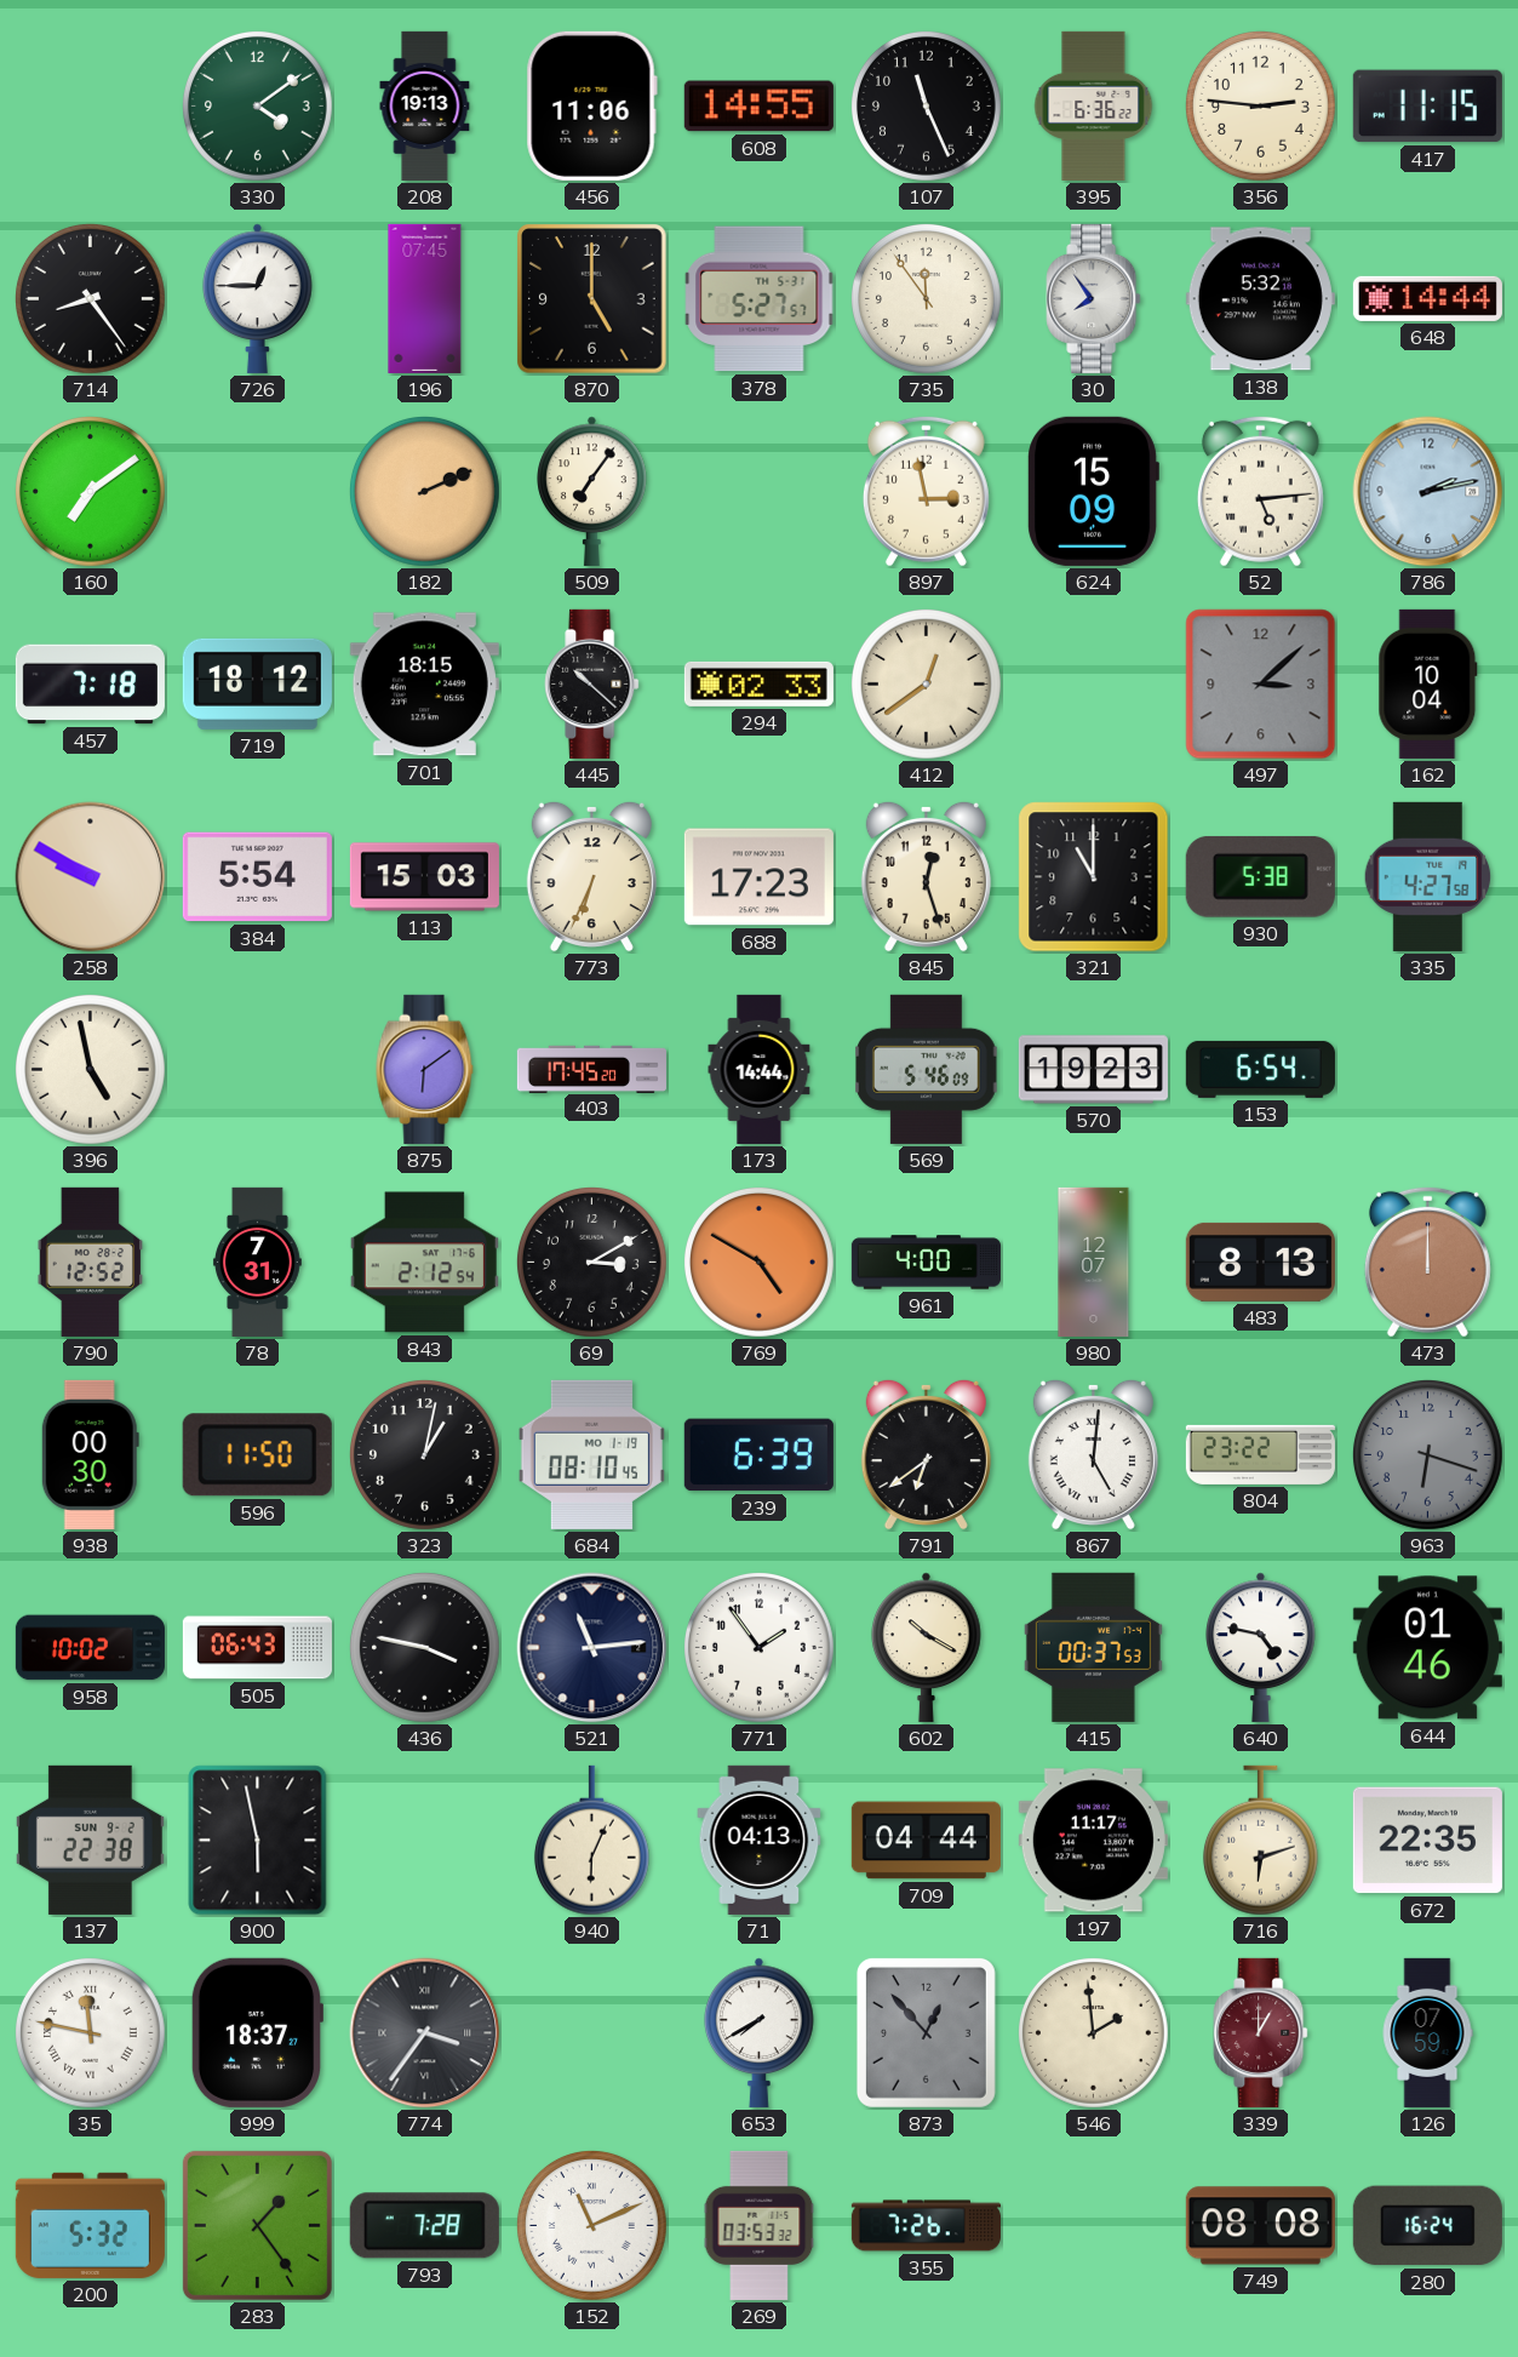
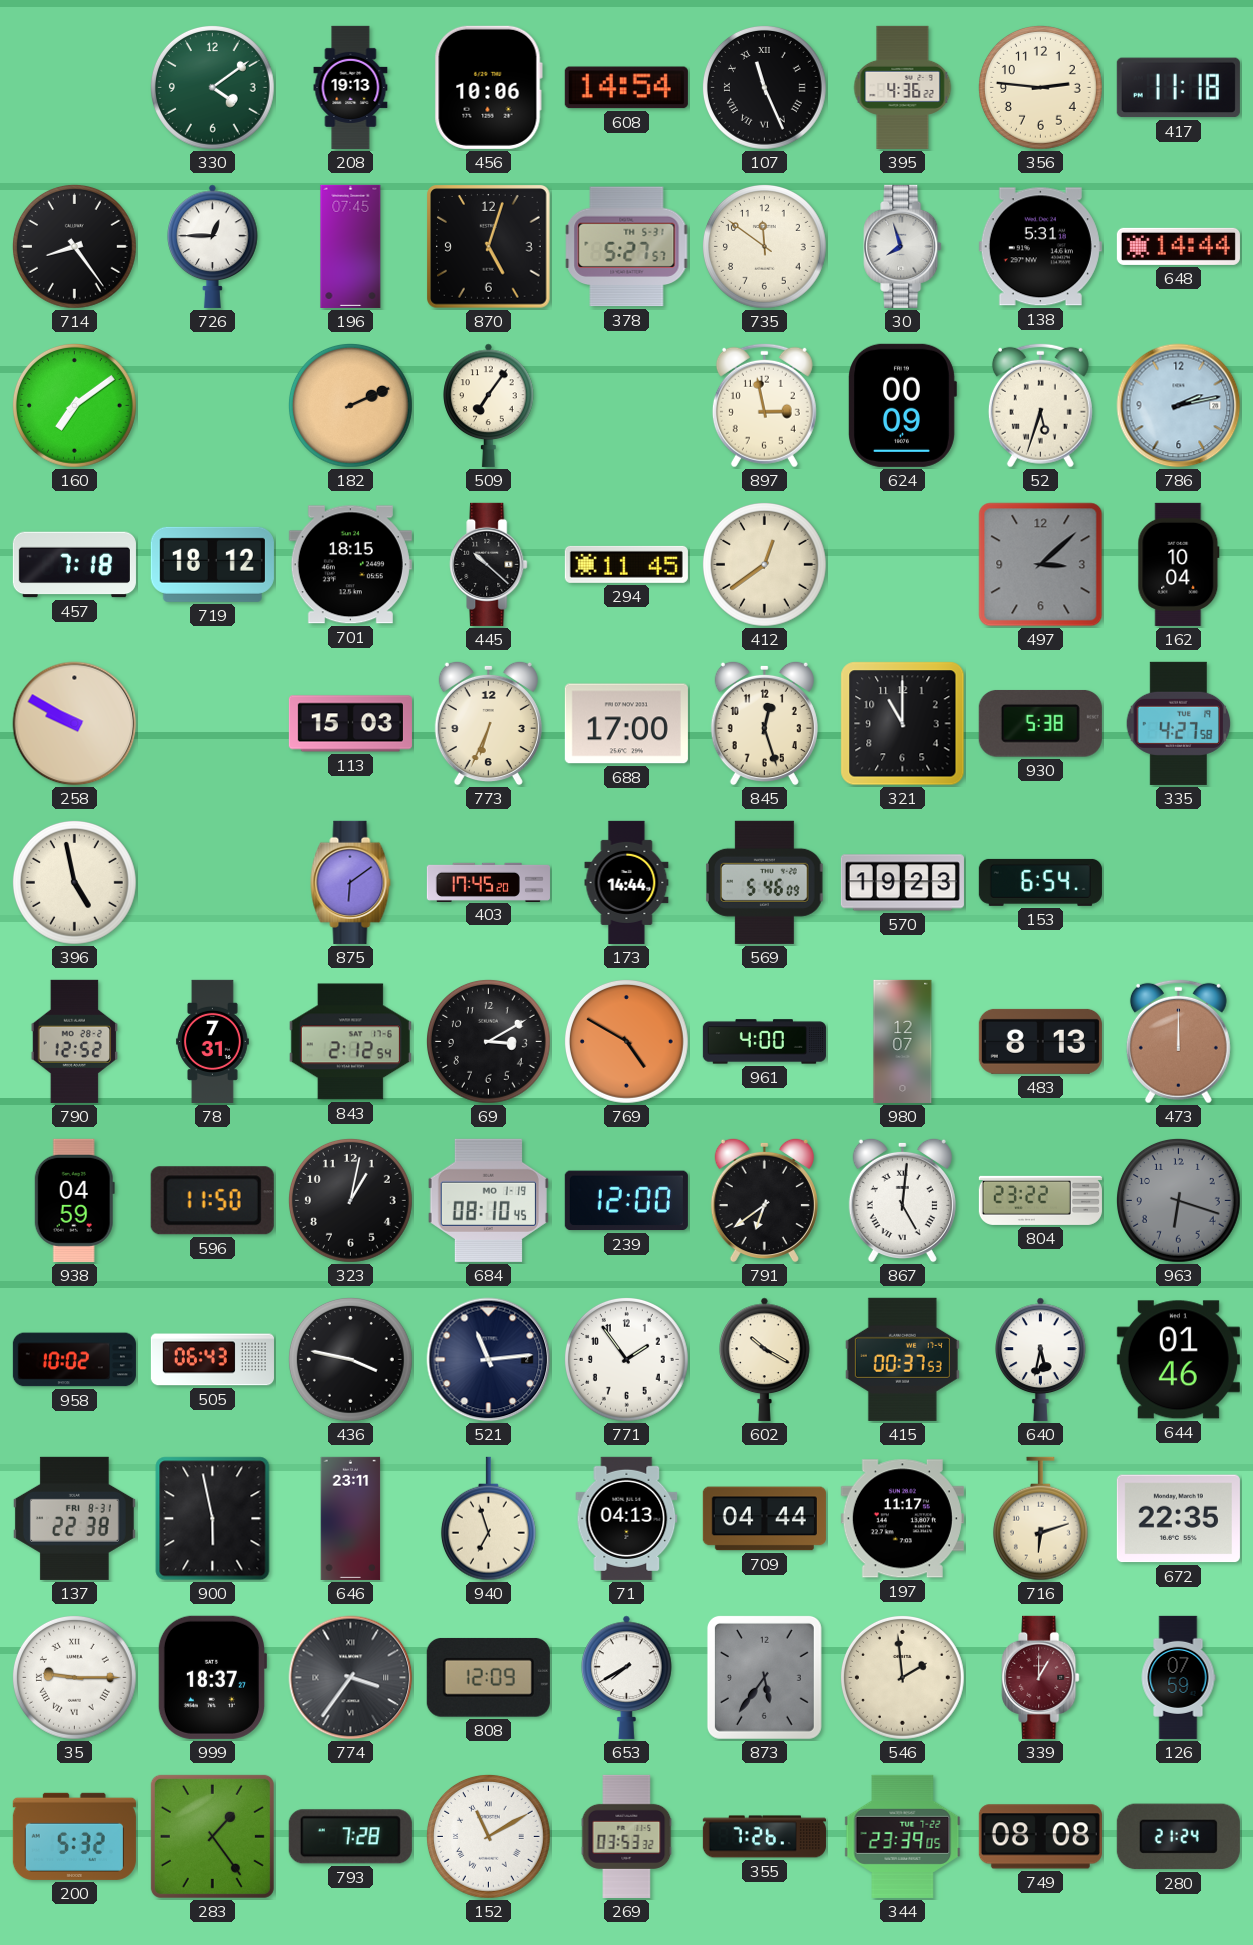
456: 11:06 -> 10:06 (488, 87)
608: 14:55 -> 14:54 (626, 88)
107 numerals: Arabic -> Roman (764, 87)
395: 6:36 -> 4:36 (903, 87)
417: 11:15 -> 11:18 (1178, 88)
870: 5:00 -> 5:03 (489, 247)
735: 11:54 -> 11:51 (764, 246)
30: 7:54 -> 7:57 (903, 246)
138: 5:32 -> 5:31 (1040, 247)
624: 15:09 -> 00:09 (903, 405)
52: 5:14 -> 5:33 (1040, 405)
294: 02:33 -> 11:45 (626, 564)
384: 5:54 -> none (257, 877)
688: 17:23 -> 17:00 (626, 724)
938: 00:30 -> 04:59 (74, 1200)
239: 6:39 -> 12:00 (626, 1201)
640: 4:47 -> 5:32 (1041, 1359)
137 date: SUN 9-2 -> FRI 8-31 (74, 1518)
646: none -> 23:11 (351, 1518)
940: 6:04 -> 6:57 (488, 1519)
35: 11:47 -> 9:15 (74, 1677)
808: none -> 12:09 (488, 1677)
873: 12:53 -> 5:36 (764, 1677)
152: 11:11 -> 11:10 (488, 1836)
344: none -> 23:39 (903, 1836)
280: 16:24 -> 21:24 (1178, 1837)
